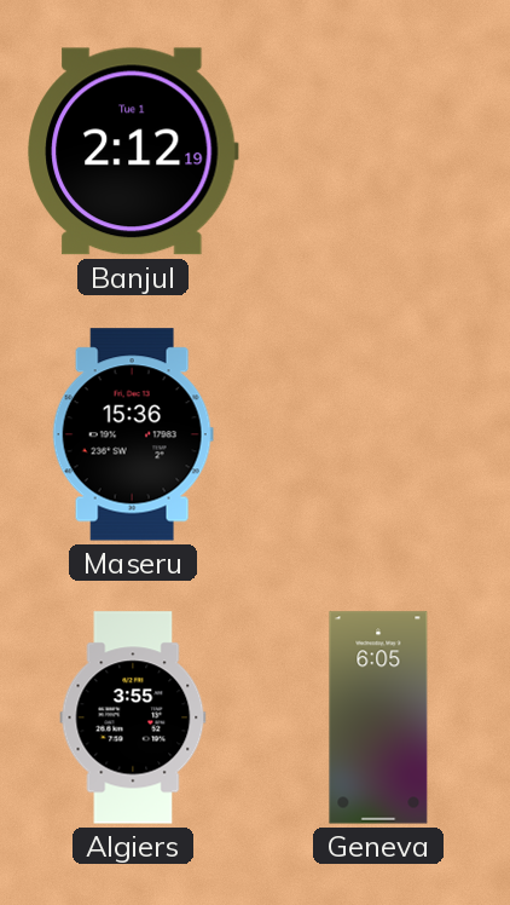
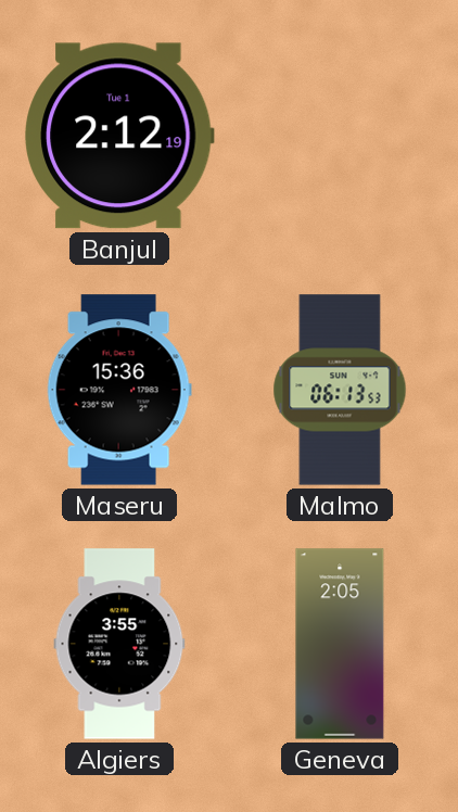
Malmo: none -> 06:13 (340, 390)
Geneva: 6:05 -> 2:05 (340, 644)
